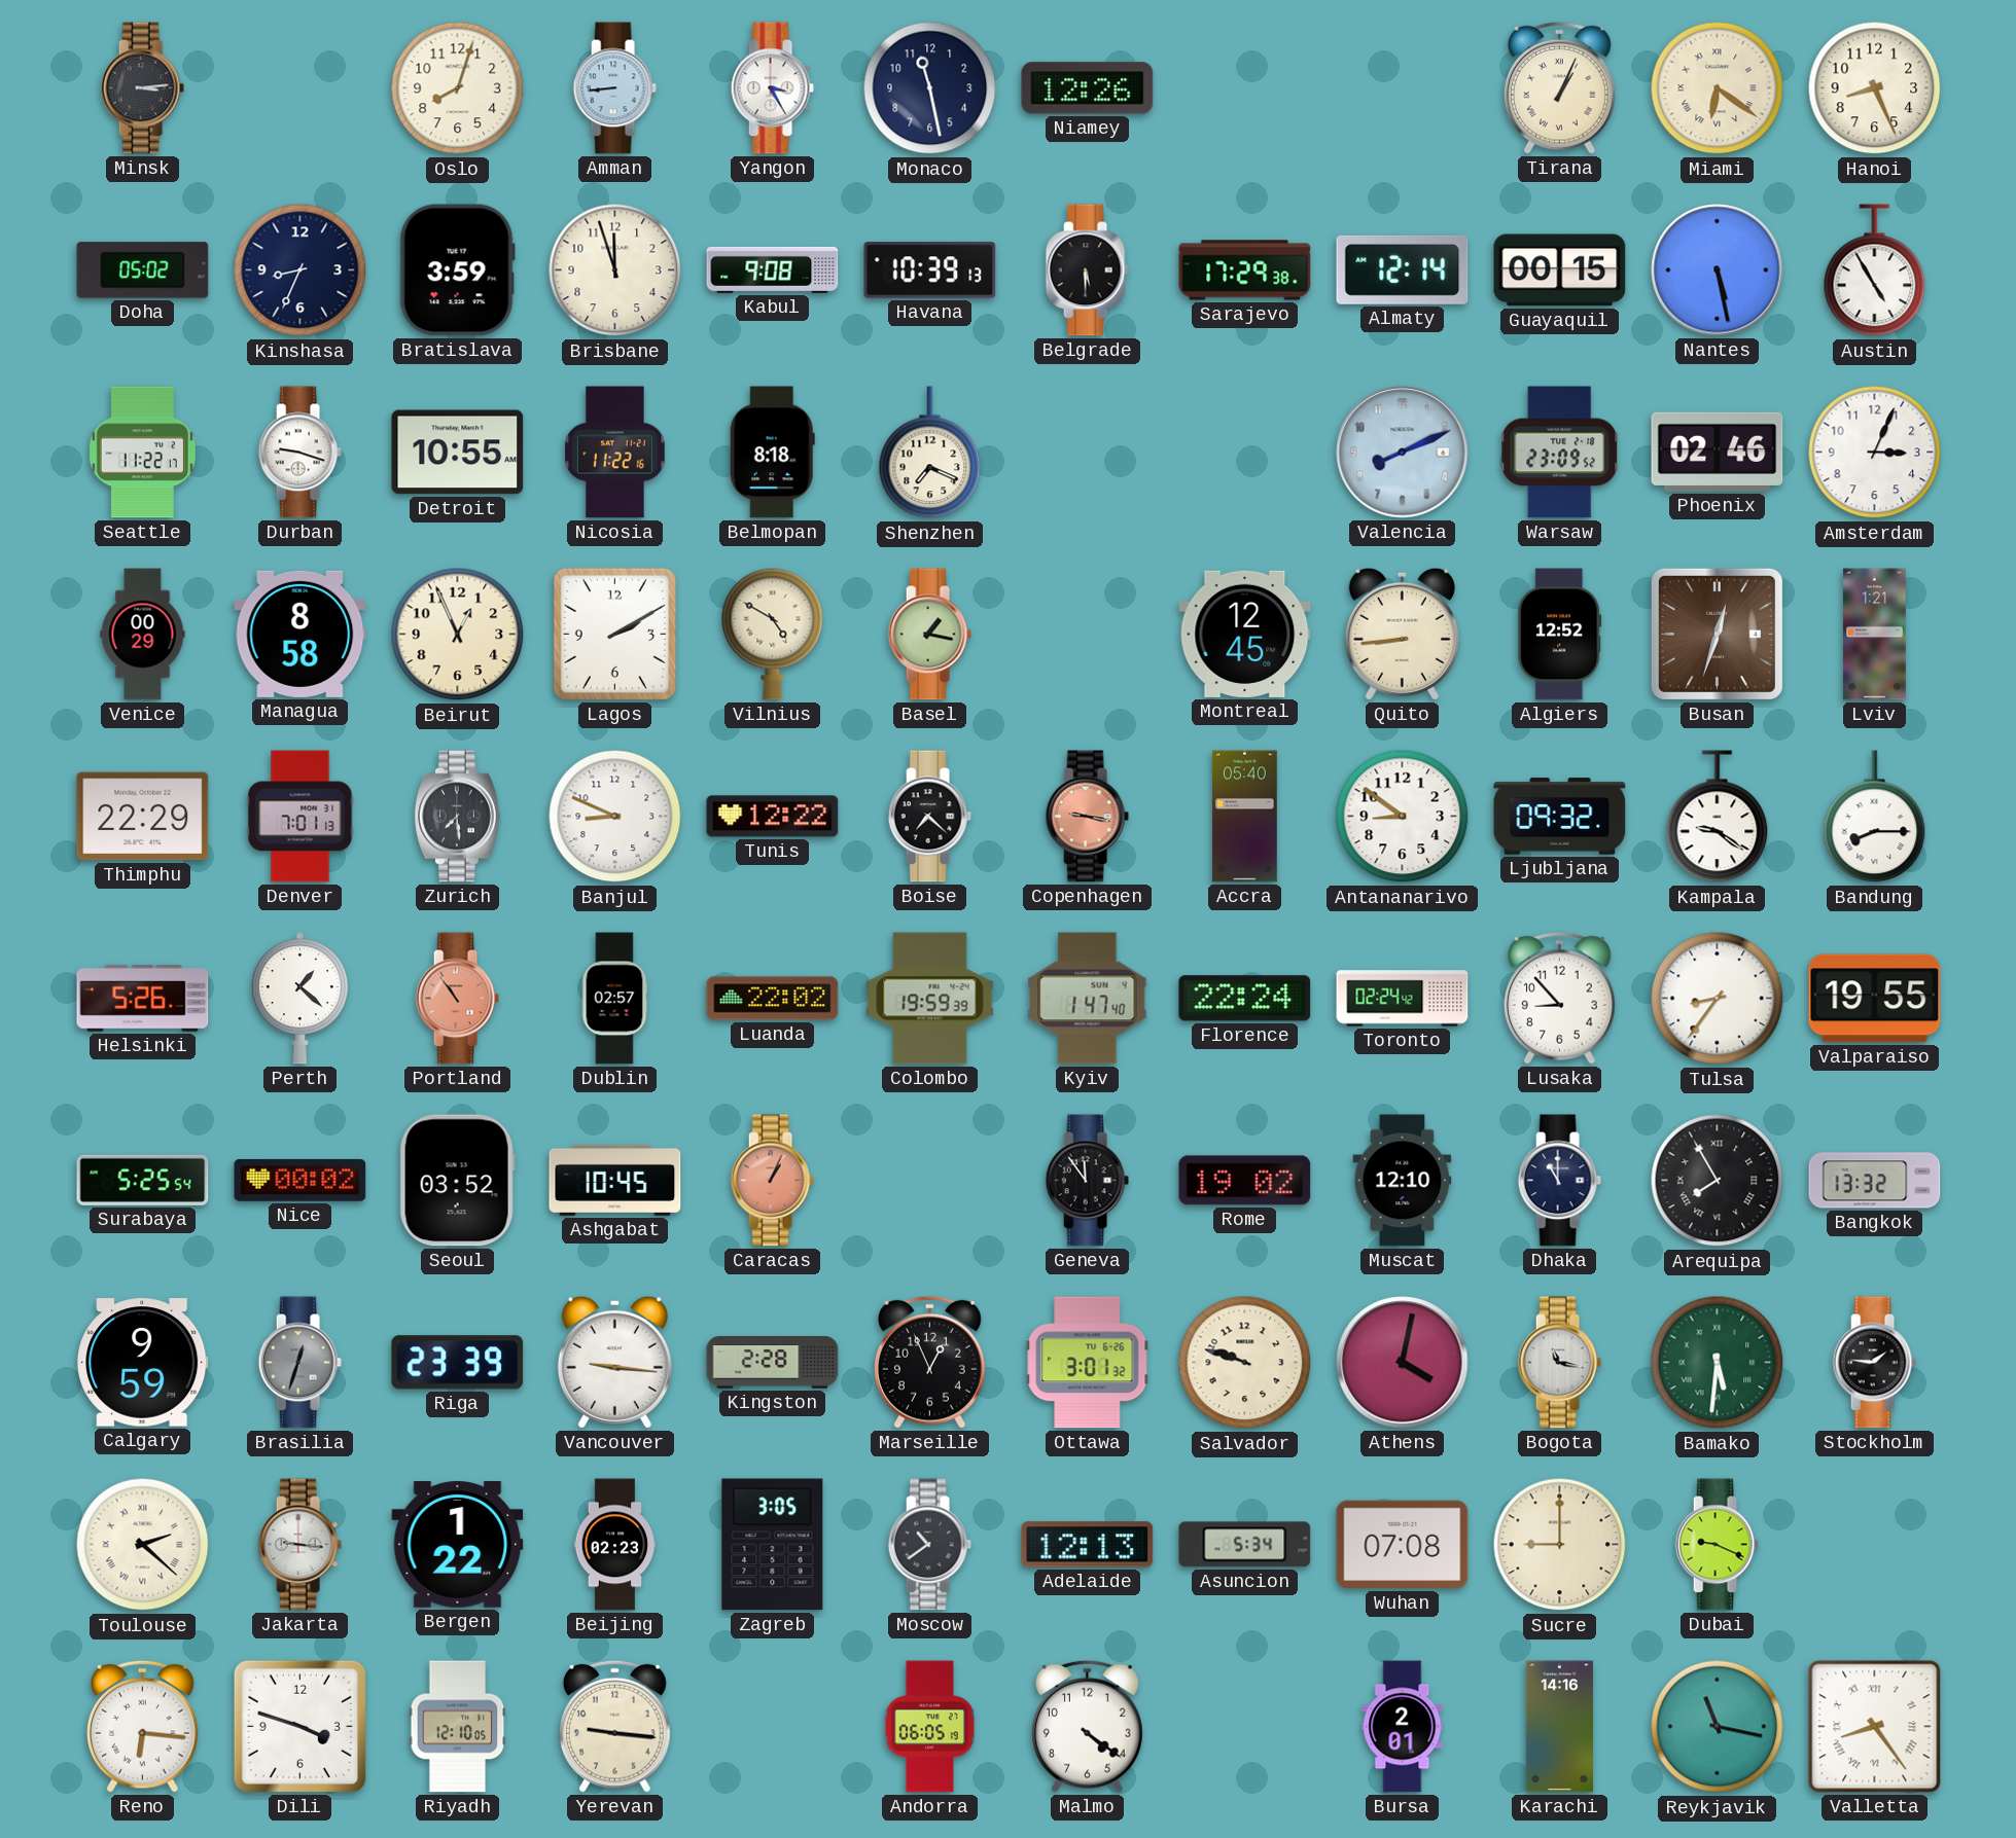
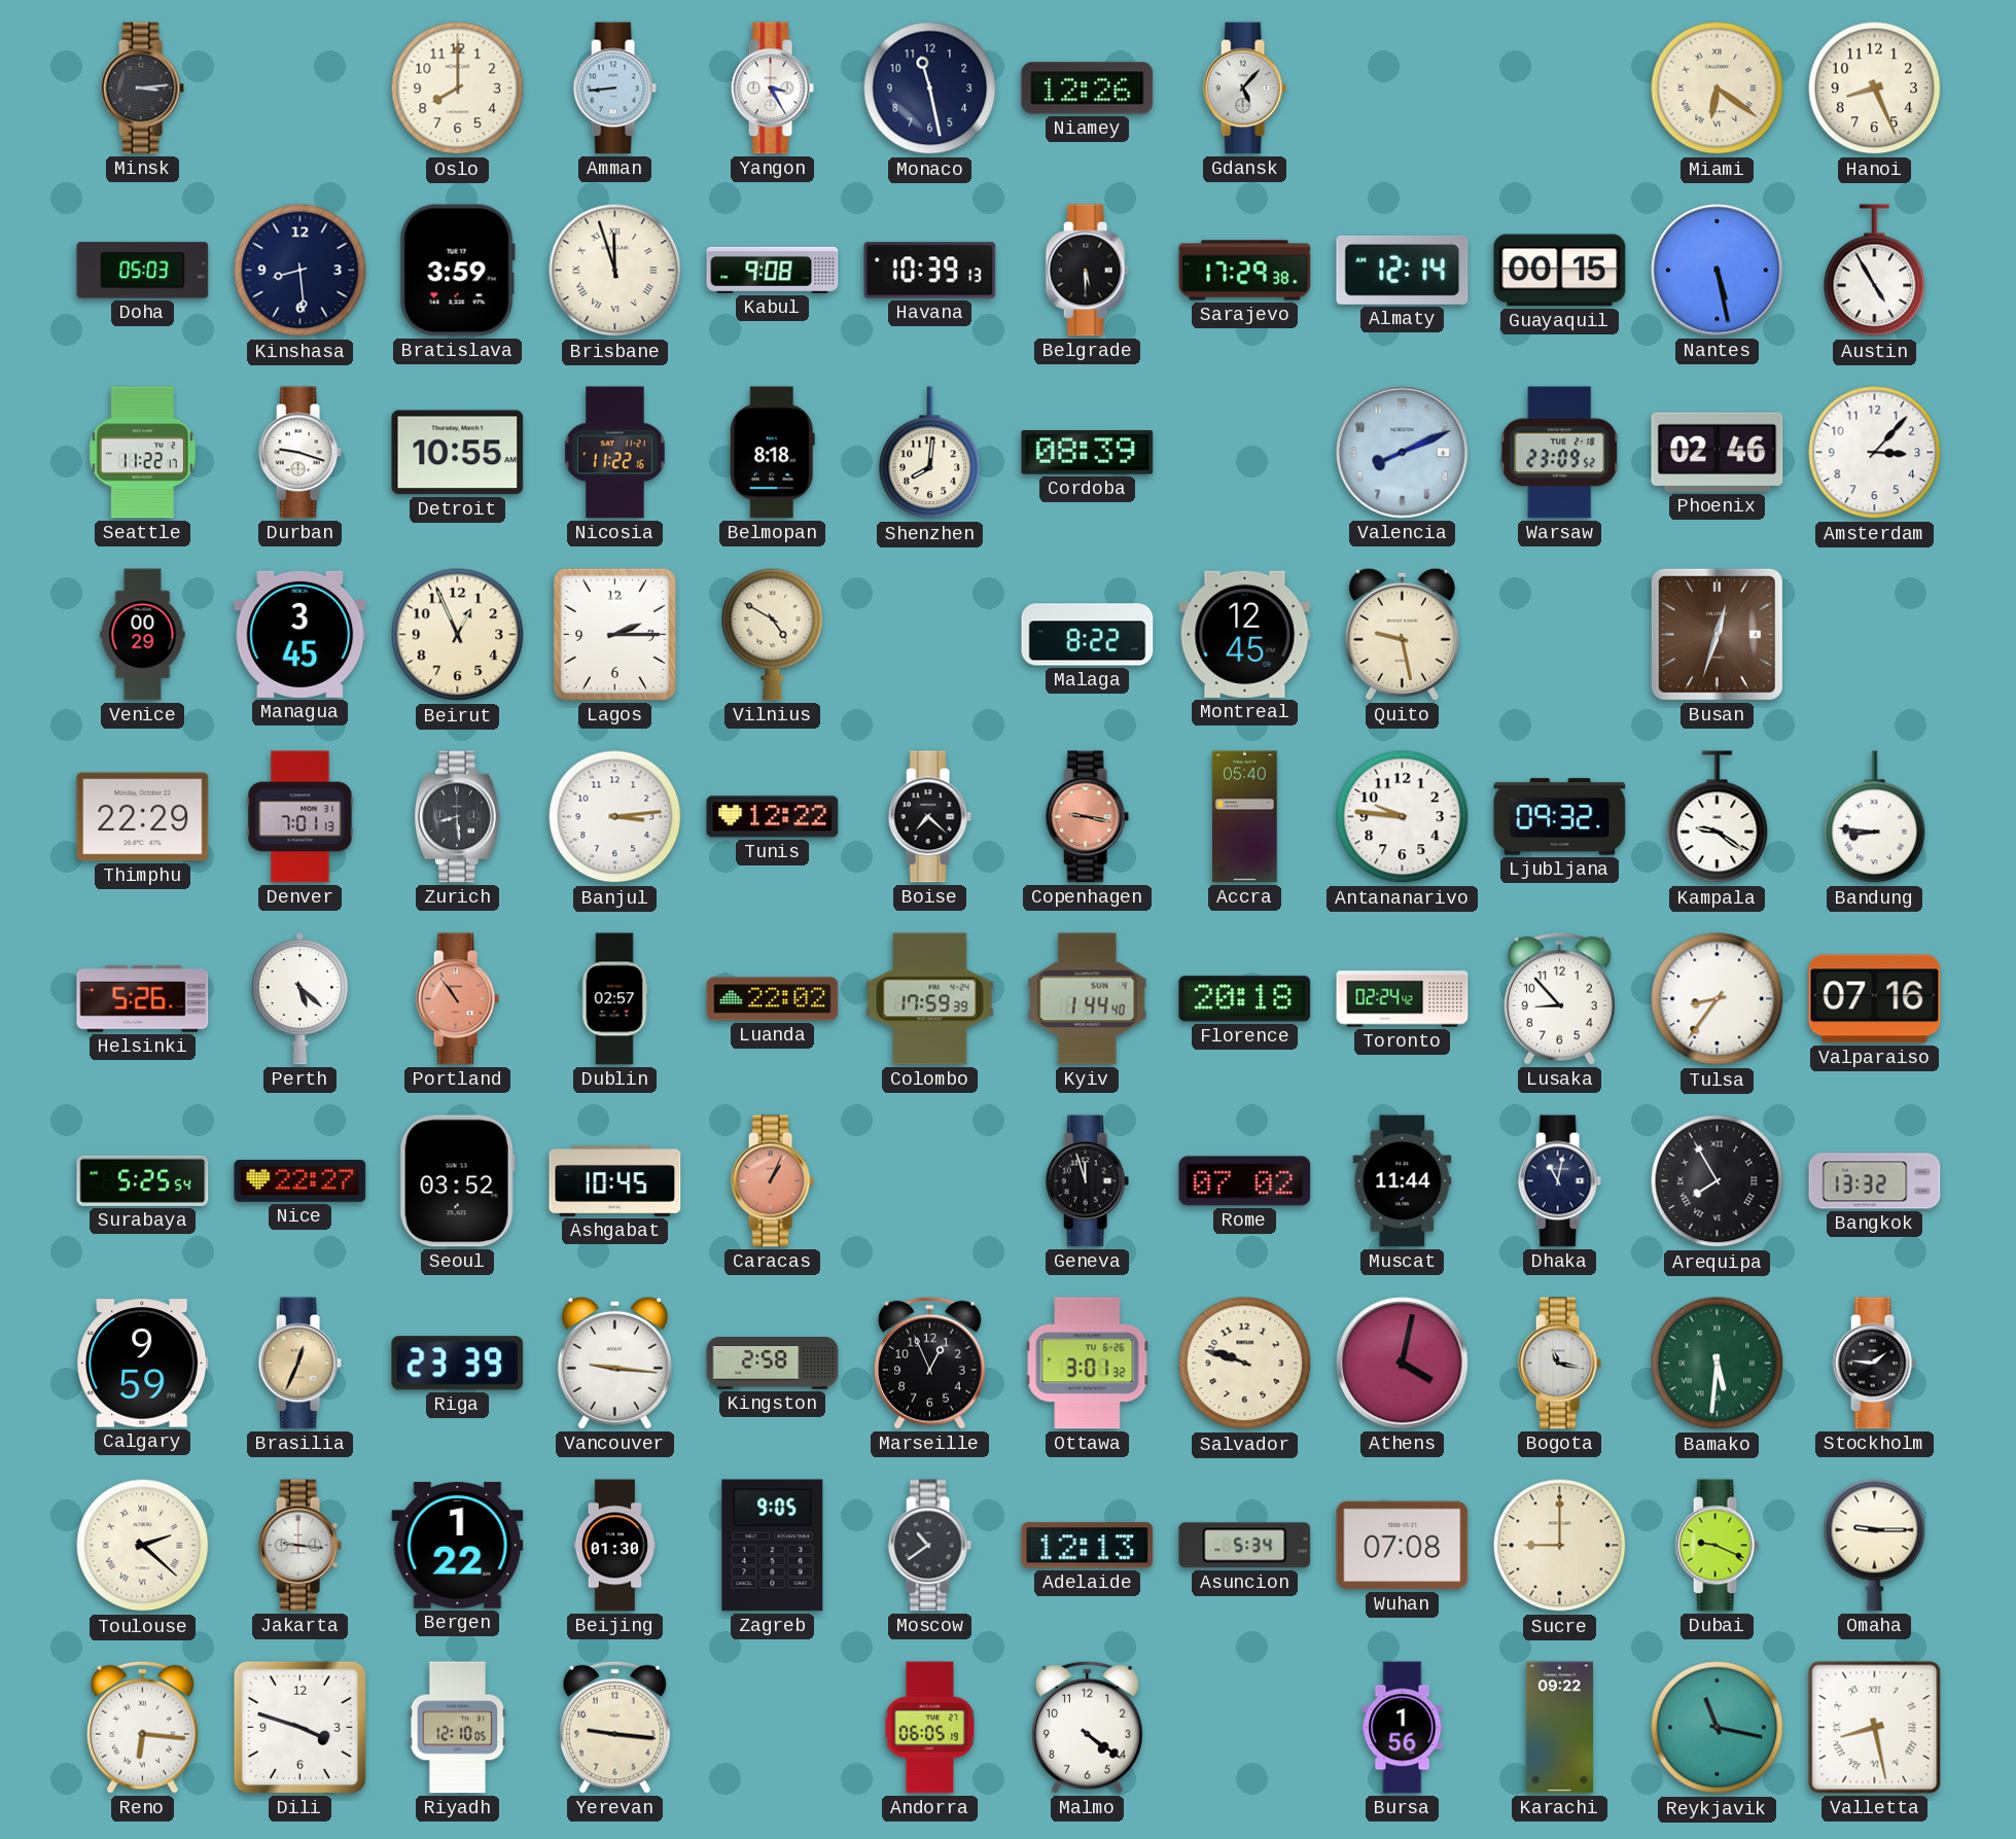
Oslo: 8:03 -> 8:00 (458, 89)
Gdansk: none -> 5:07 (1244, 89)
Tirana: 1:04 -> none (1559, 87)
Doha: 05:02 -> 05:03 (143, 271)
Kinshasa: 8:34 -> 8:29 (300, 271)
Brisbane numerals: Arabic -> Roman (615, 271)
Shenzhen: 7:19 -> 8:01 (930, 453)
Cordoba: none -> 08:39 (1088, 453)
Amsterdam: 3:04 -> 3:07 (1875, 453)
Managua: 8:58 -> 3:45 (300, 634)
Lagos: 2:10 -> 2:15 (614, 634)
Basel: 1:17 -> none (929, 635)
Malaga: none -> 8:22 (1088, 635)
Quito: 8:44 -> 9:28 (1402, 634)
Algiers: 12:52 -> none (1560, 635)
Lviv: 1:21 -> none (1875, 635)
Zurich: 7:29 -> 8:29 (457, 817)
Banjul: 8:49 -> 3:14 (615, 817)
Antananarivo: 8:51 -> 9:46 (1403, 817)
Bandung: 8:15 -> 8:46 (1875, 817)
Perth: 1:22 -> 5:22 (299, 999)
Colombo: 19:59 -> 17:59 (930, 999)
Kyiv: 1:47 -> 1:44 (1088, 999)
Florence: 22:24 -> 20:18 (1245, 999)
Valparaiso: 19:55 -> 07:16 (1875, 999)
Nice: 00:02 -> 22:27 (300, 1180)
Geneva: 11:54 -> 11:57 (1087, 1181)
Rome: 19:02 -> 07:02 (1245, 1181)
Muscat: 12:10 -> 11:44 (1403, 1181)
Dhaka: 11:00 -> 11:02 (1559, 1181)
Brasilia: 12:33 -> 12:34 (299, 1364)
Brasilia dial: grey -> champagne (299, 1364)
Kingston: 2:28 -> 2:58 (773, 1364)
Beijing: 02:23 -> 01:30 (615, 1546)
Zagreb: 3:05 -> 9:05 (773, 1546)
Omaha: none -> 9:15 (1875, 1545)
Bursa: 2:01 -> 1:56 (1403, 1728)
Karachi: 14:16 -> 09:22 (1559, 1728)
Valletta: 8:24 -> 8:28 (1875, 1728)
